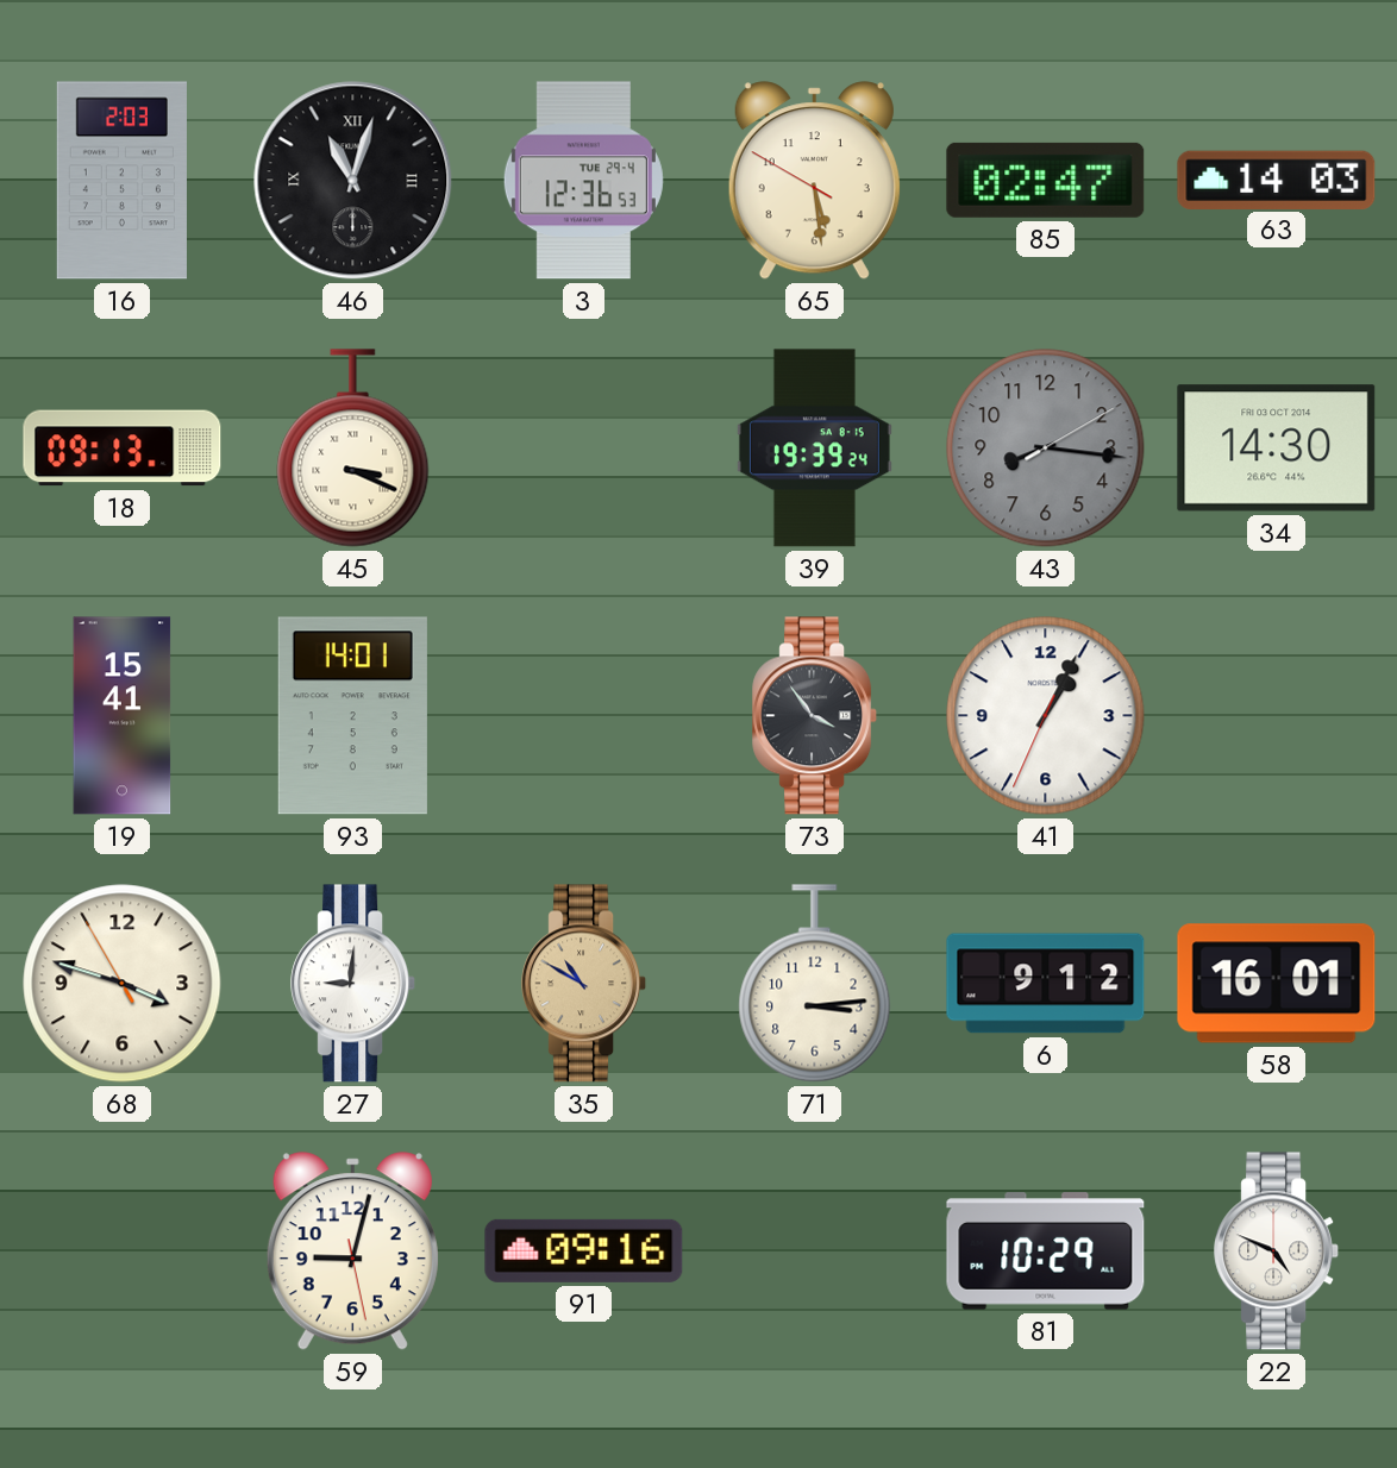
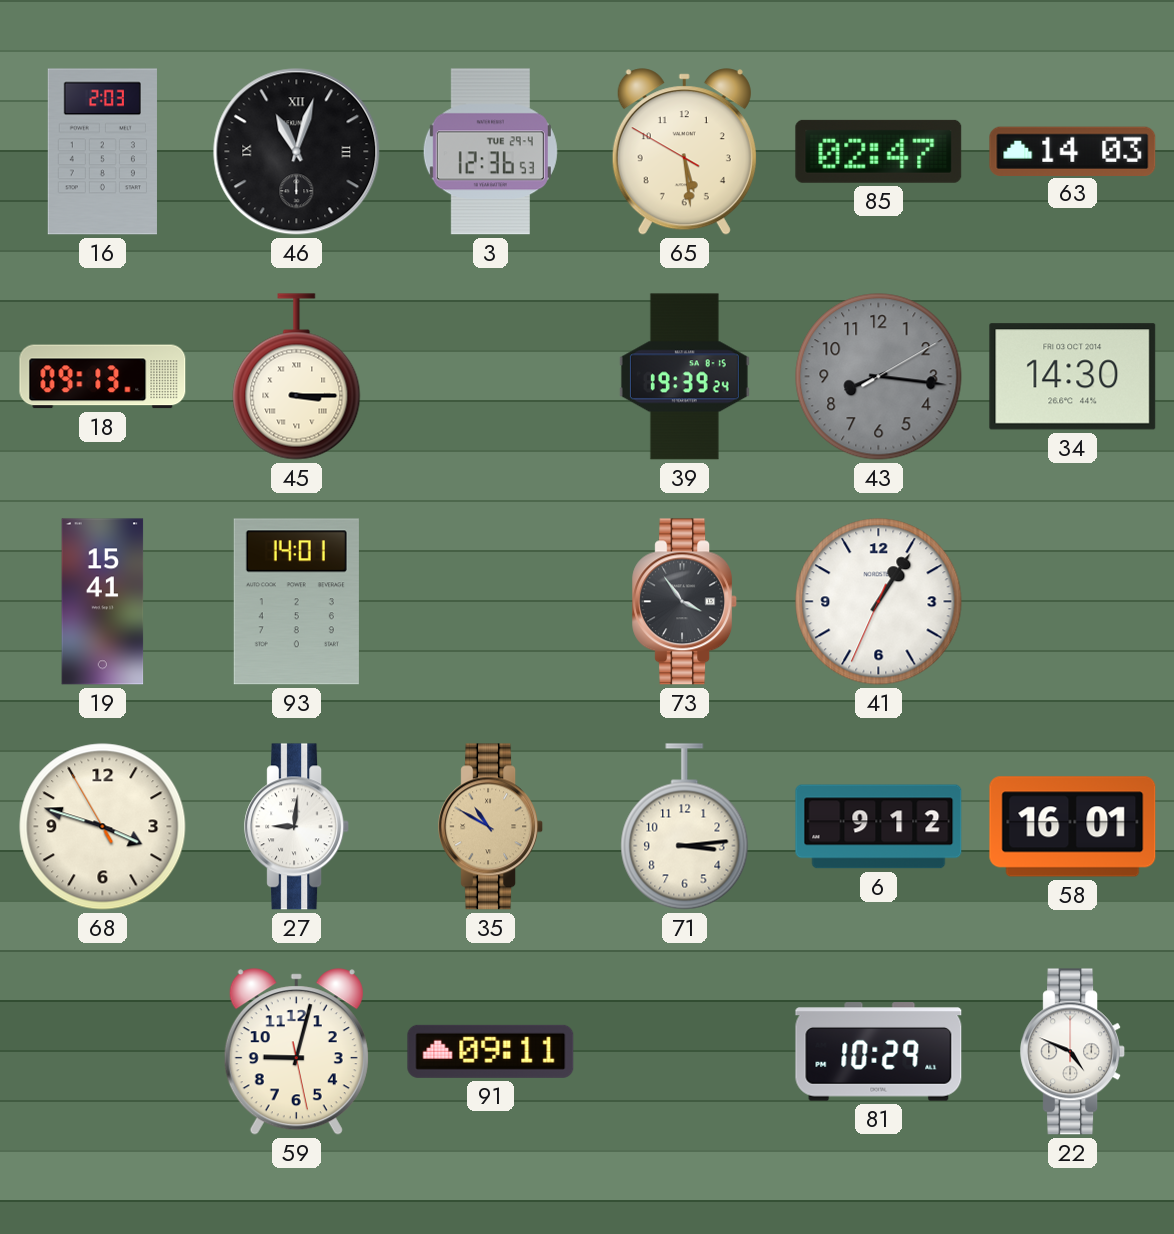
45: 3:19 -> 3:15 (297, 377)
41: 1:04 -> 1:05 (879, 602)
91: 09:16 -> 09:11 (491, 1051)
